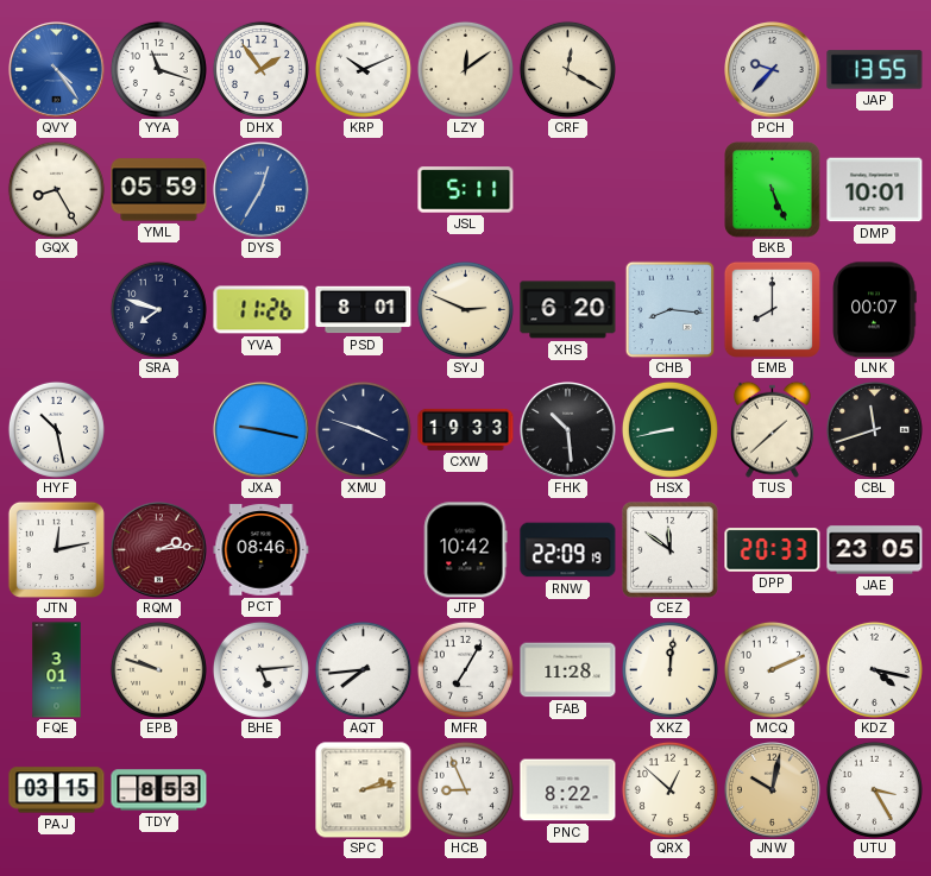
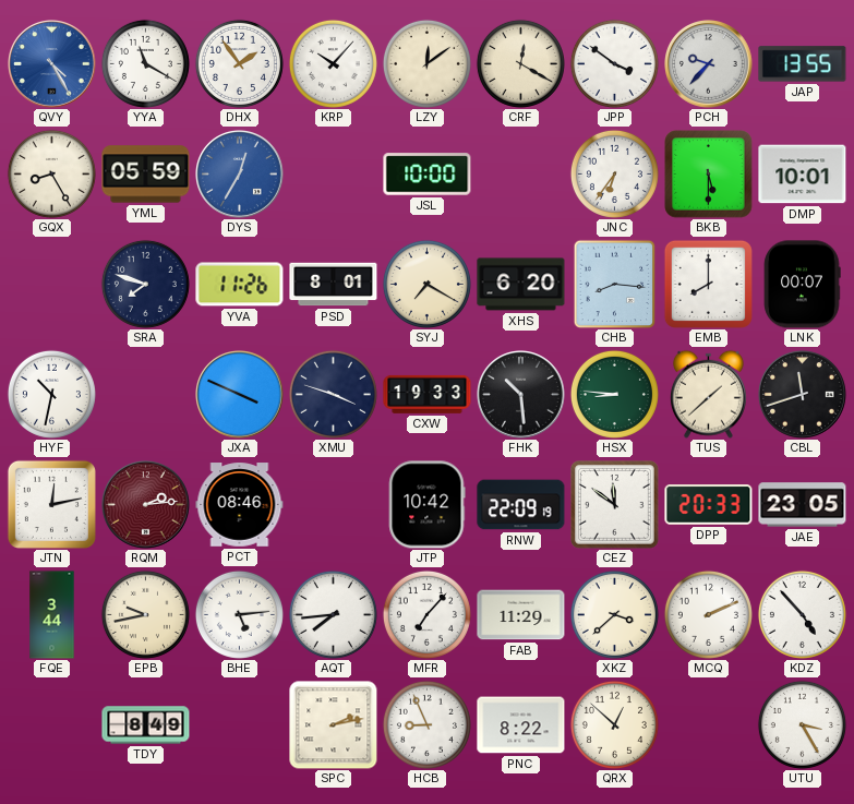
QVY: 4:24 -> 4:25 (52, 64)
YYA: 11:18 -> 11:20 (145, 63)
KRP: 10:11 -> 10:07 (333, 63)
JPP: none -> 3:51 (614, 63)
JSL: 5:11 -> 10:00 (428, 175)
JNC: none -> 6:36 (614, 173)
BKB: 5:26 -> 5:30 (709, 175)
SYJ: 2:49 -> 7:20 (426, 284)
HYF: 10:28 -> 10:32 (51, 394)
JXA: 9:17 -> 3:49 (240, 395)
HSX: 8:43 -> 8:46 (614, 394)
FQE: 3:01 -> 3:44 (52, 615)
EPB: 9:48 -> 9:43 (145, 614)
MFR: 7:05 -> 7:07 (426, 614)
FAB: 11:28 -> 11:29 (521, 615)
XKZ: 12:01 -> 3:38 (614, 614)
KDZ: 4:17 -> 4:53 (802, 614)
PAJ: 03:15 -> none (57, 790)
TDY: 8:53 -> 8:49 (146, 725)
JNW: 10:02 -> none (773, 790)
